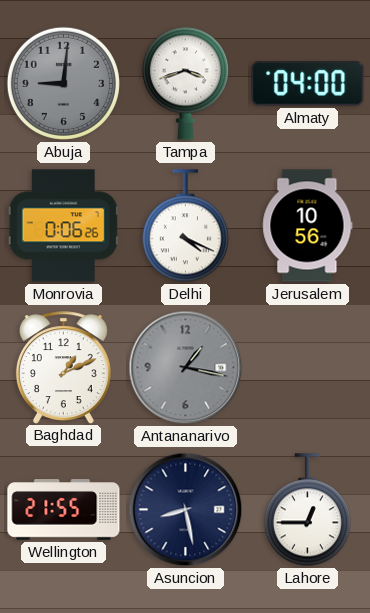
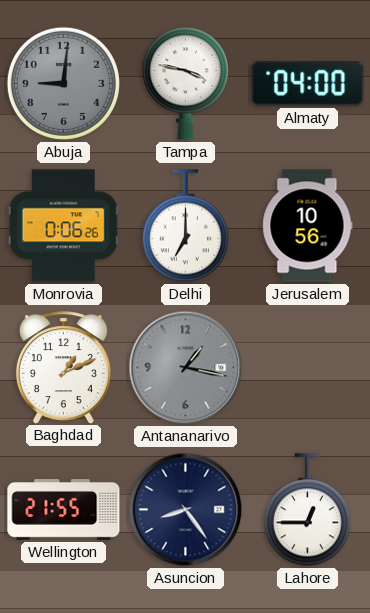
Tampa: 3:42 -> 3:47 (185, 83)
Delhi: 4:19 -> 7:00 (185, 226)
Asuncion: 8:28 -> 8:24 (186, 510)
